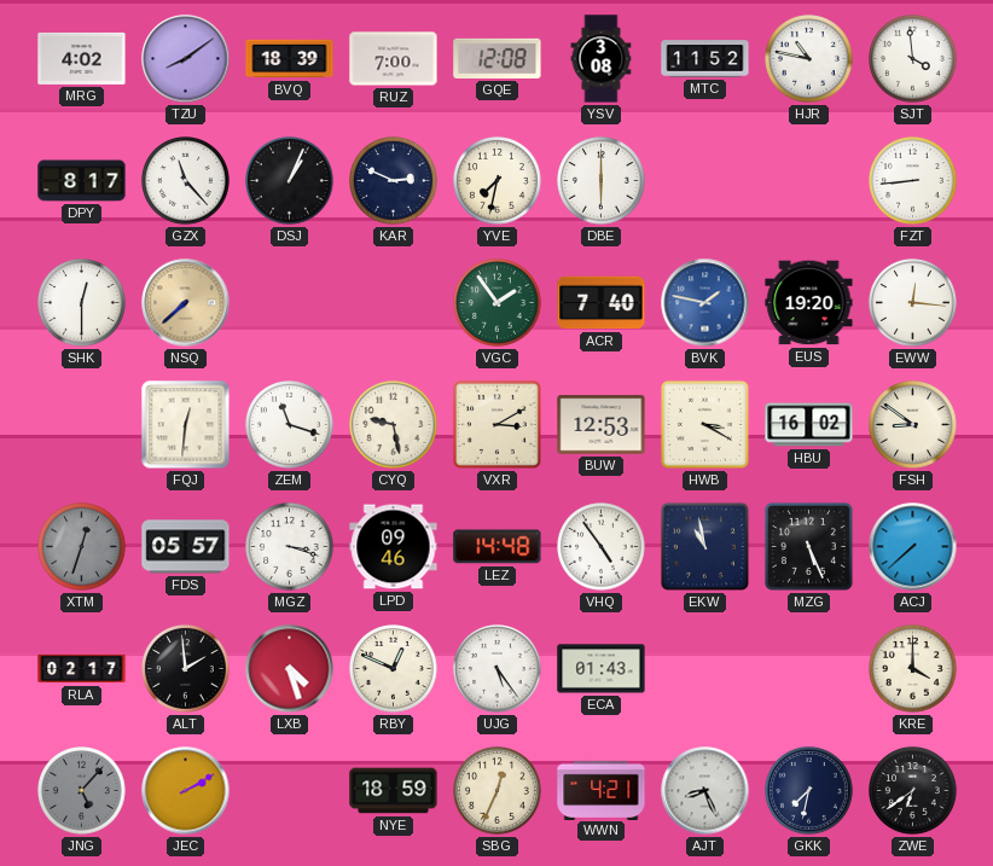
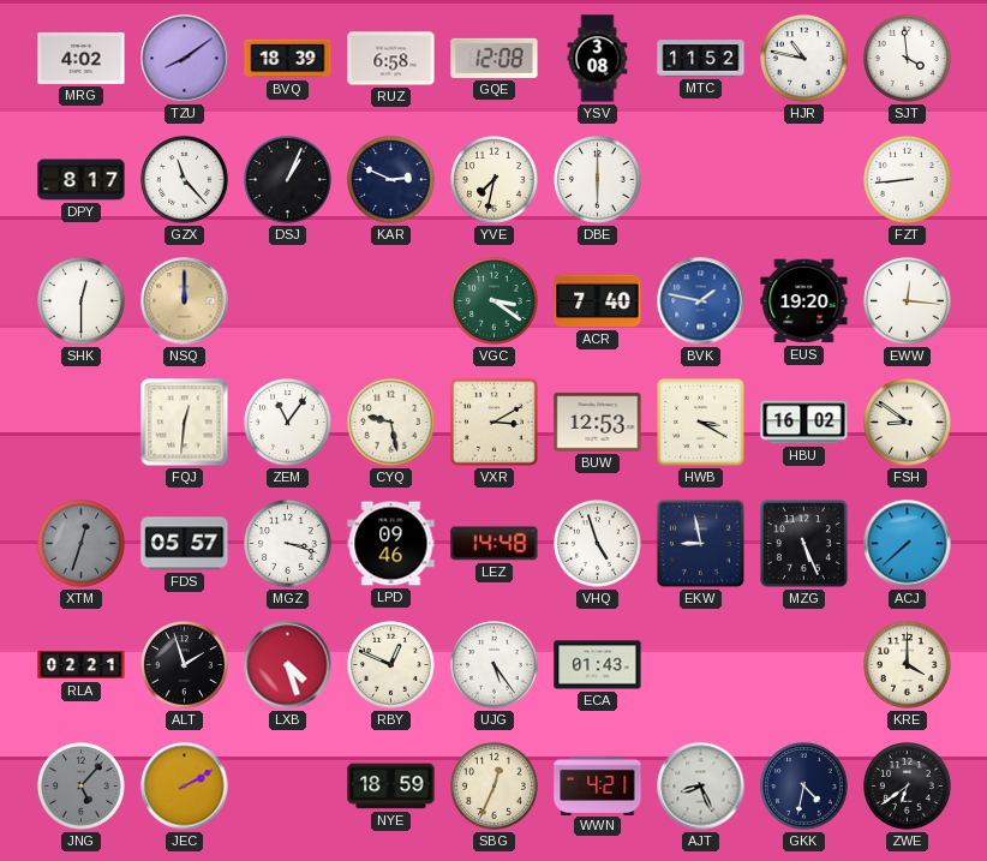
RUZ: 7:00 -> 6:58 (391, 59)
NSQ: 7:38 -> 12:00 (185, 301)
VGC: 1:54 -> 3:21 (495, 301)
ZEM: 11:18 -> 11:06 (288, 423)
VHQ: 4:54 -> 4:57 (598, 544)
EKW: 10:58 -> 8:58 (700, 543)
RLA: 02:17 -> 02:21 (82, 665)
ALT: 1:59 -> 1:57 (185, 665)
GKK: 7:32 -> 4:32 (804, 787)
